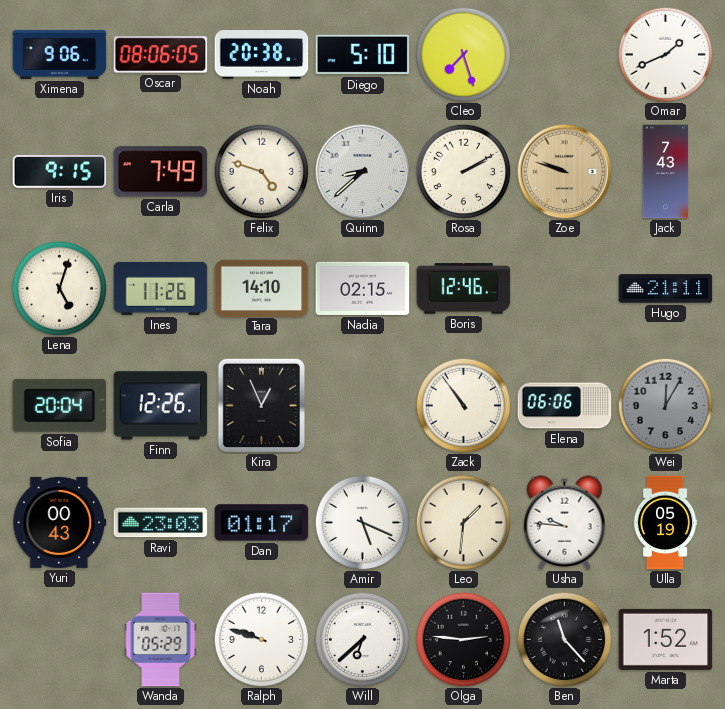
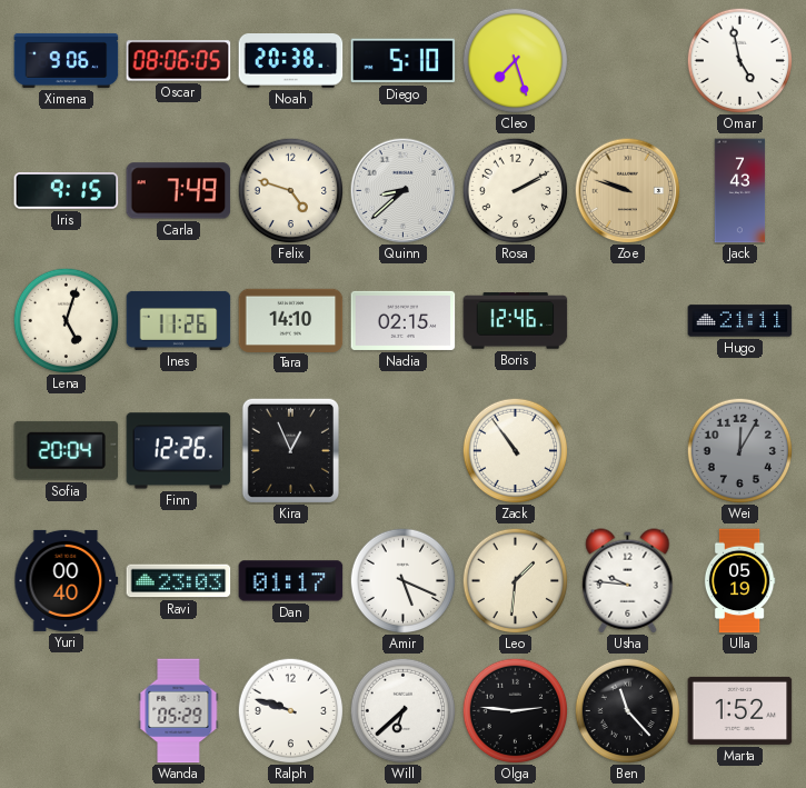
Omar: 1:41 -> 4:58 (739, 60)
Elena: 06:06 -> none (565, 406)
Yuri: 00:43 -> 00:40 (67, 580)
